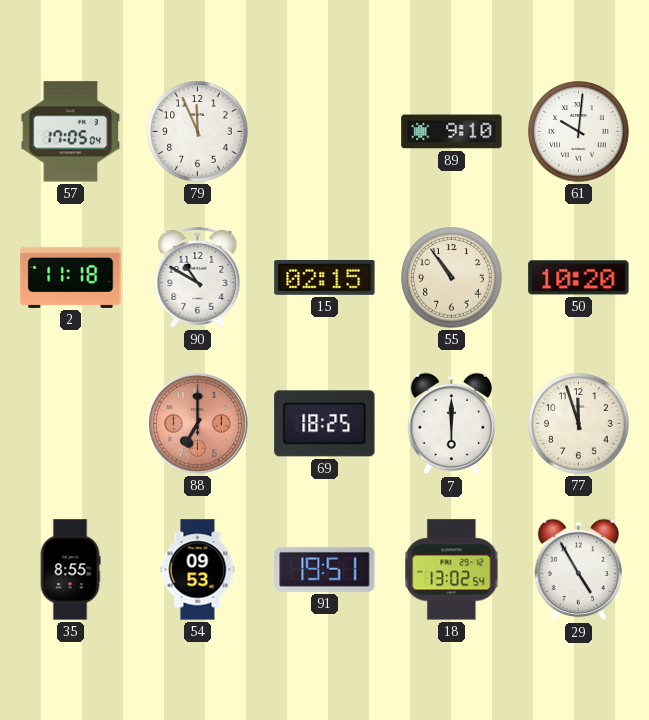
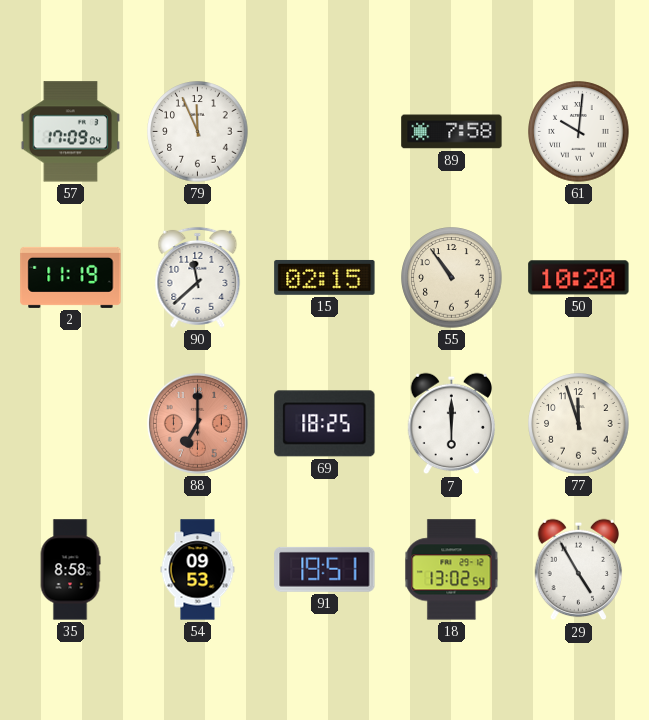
57: 17:05 -> 17:09 (71, 132)
89: 9:10 -> 7:58 (452, 132)
2: 11:18 -> 11:19 (71, 277)
90: 10:50 -> 11:38 (198, 277)
35: 8:55 -> 8:58 (70, 570)
